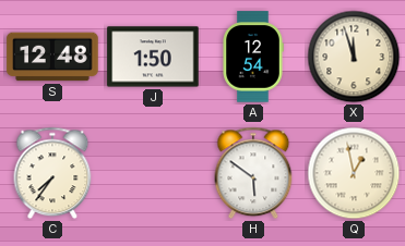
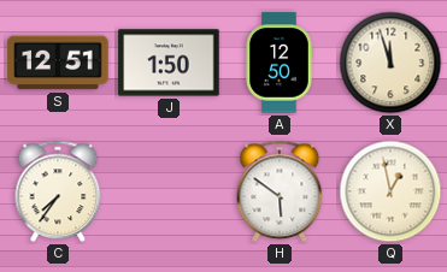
S: 12:48 -> 12:51 (58, 63)
A: 12:54 -> 12:50 (280, 63)
